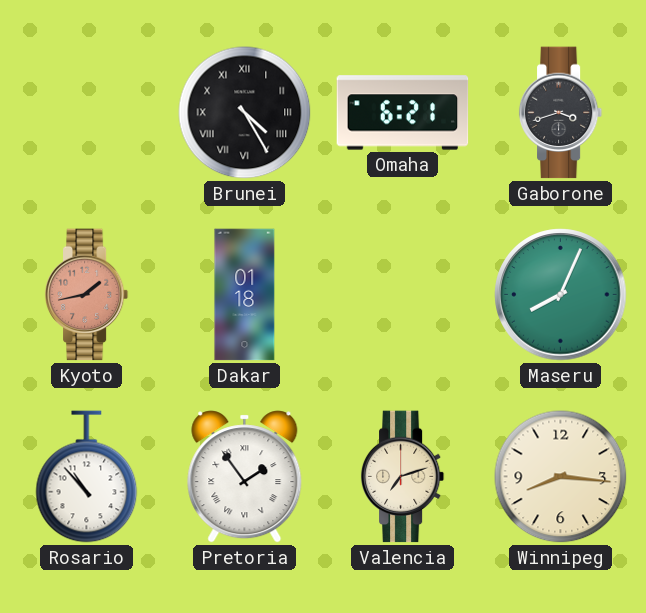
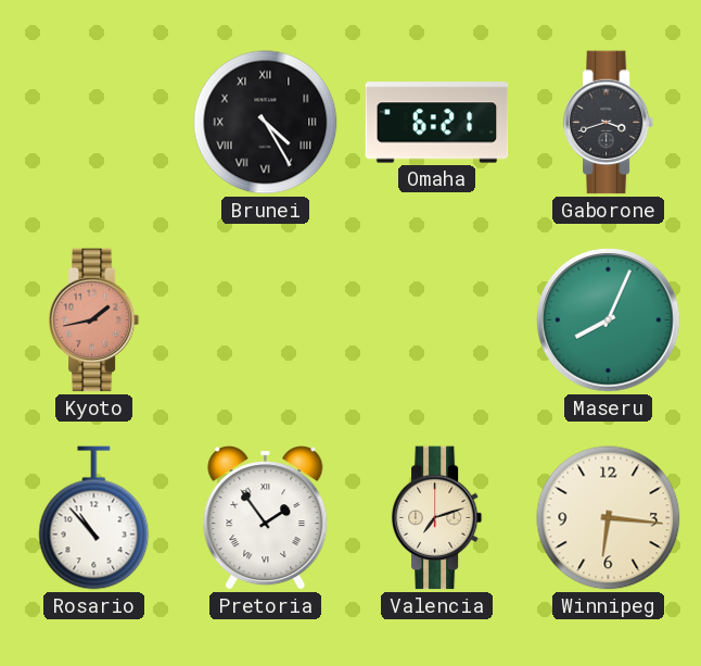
Dakar: 01:18 -> none (245, 295)
Winnipeg: 8:16 -> 6:16 (609, 518)
